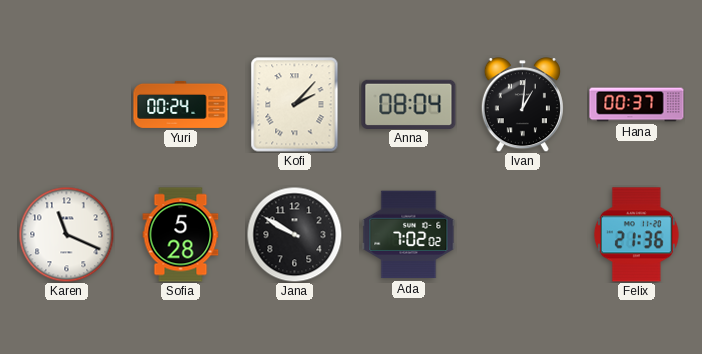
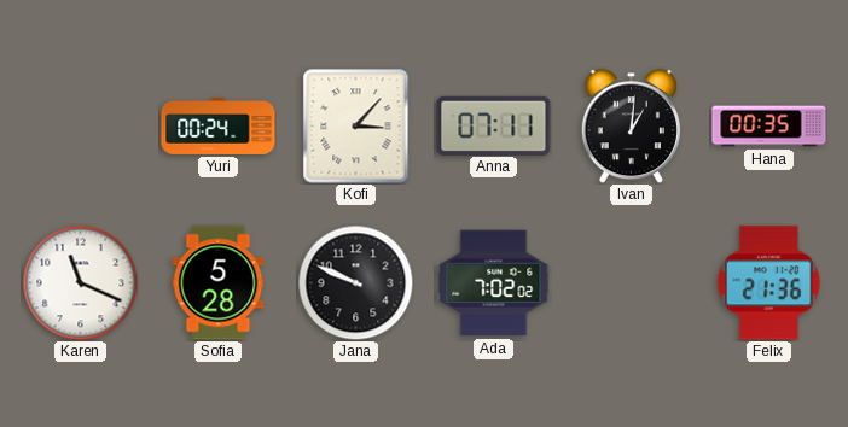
Kofi: 2:07 -> 3:07 (356, 127)
Anna: 08:04 -> 07:11 (494, 125)
Hana: 00:37 -> 00:35 (769, 127)
Jana: 9:50 -> 9:49 (355, 282)
